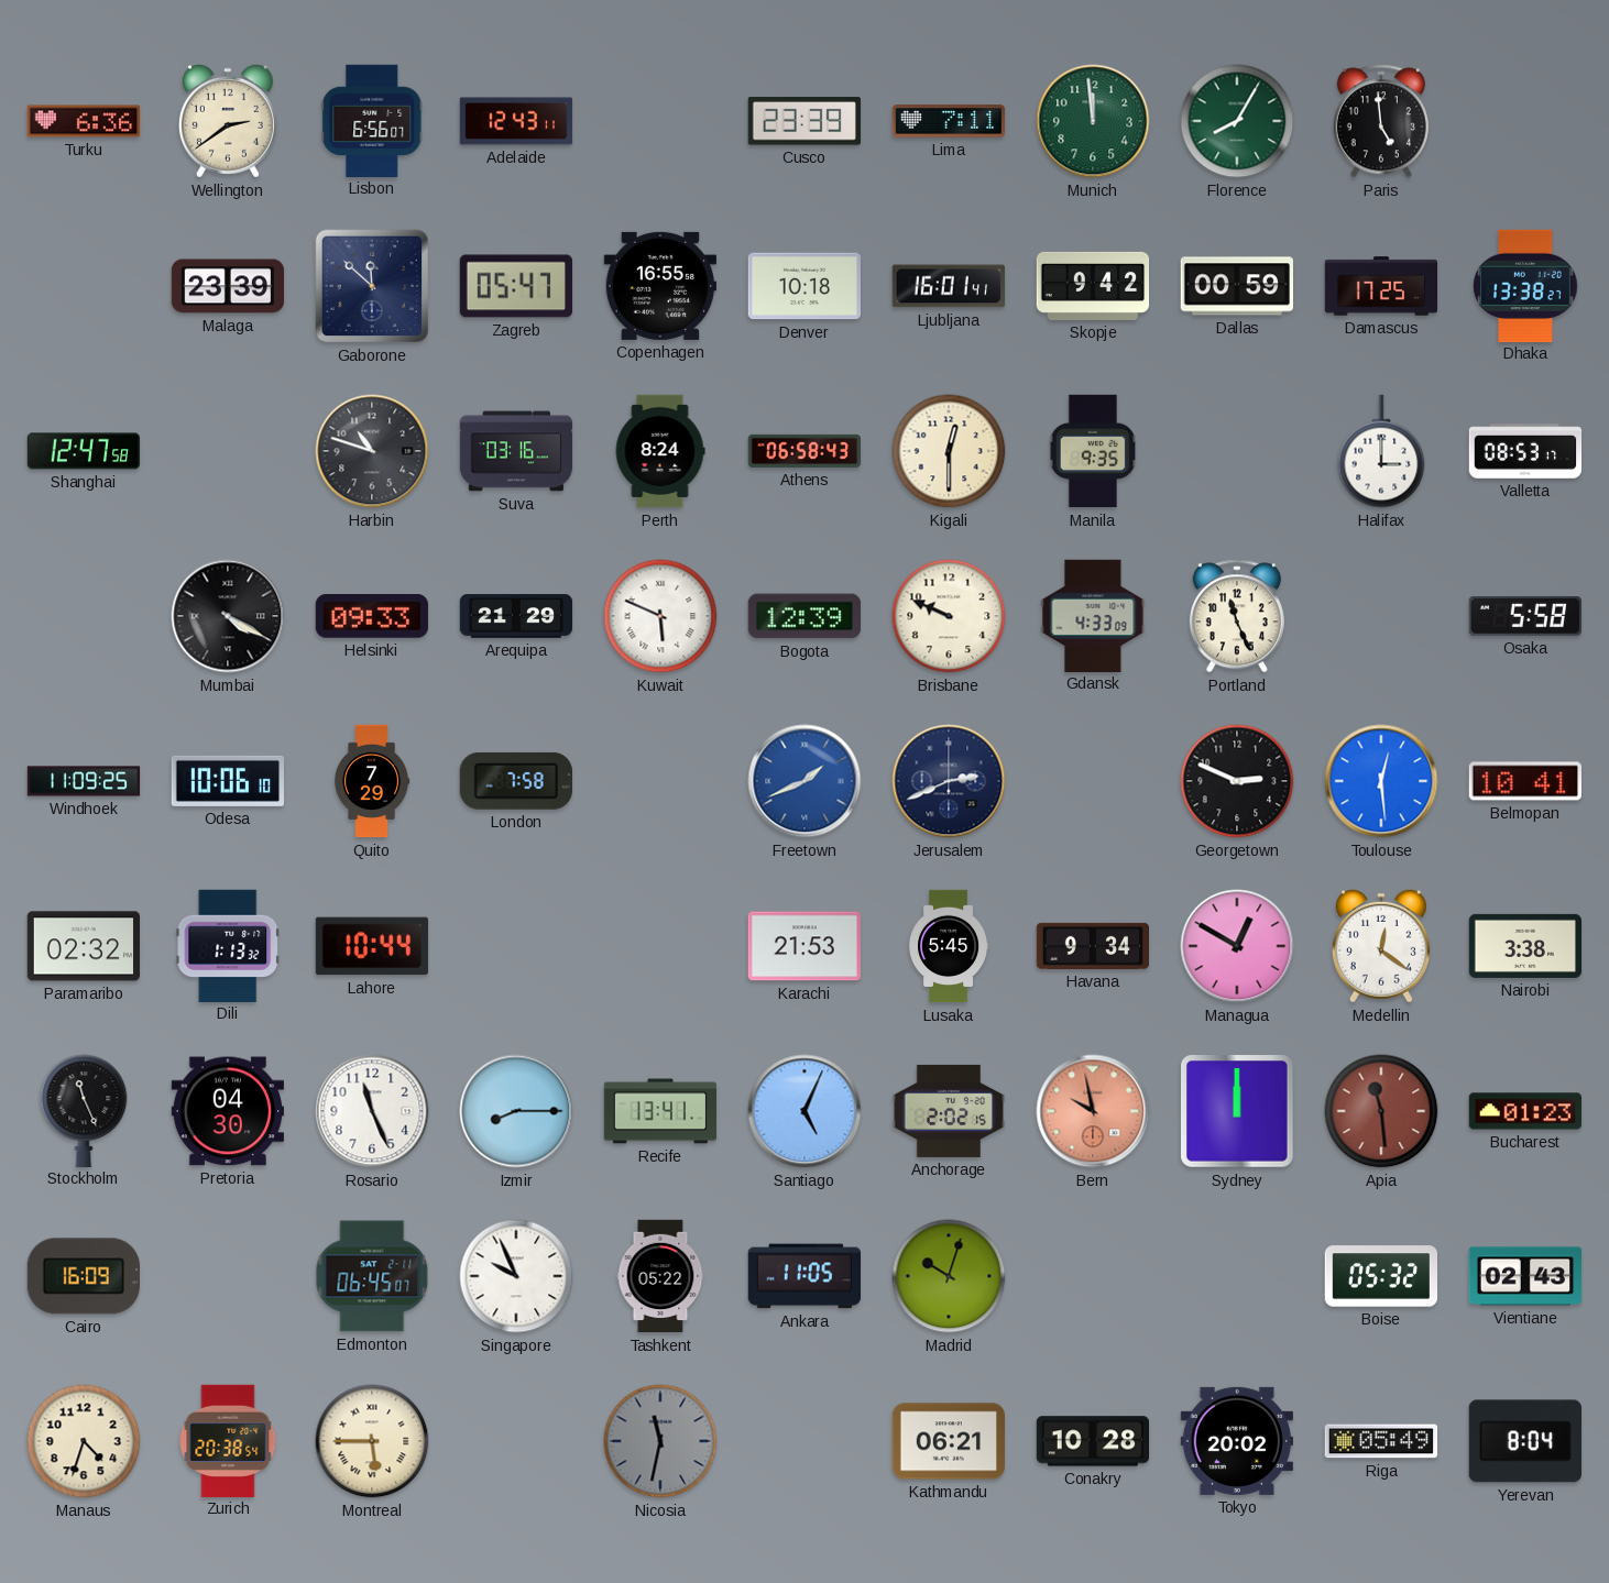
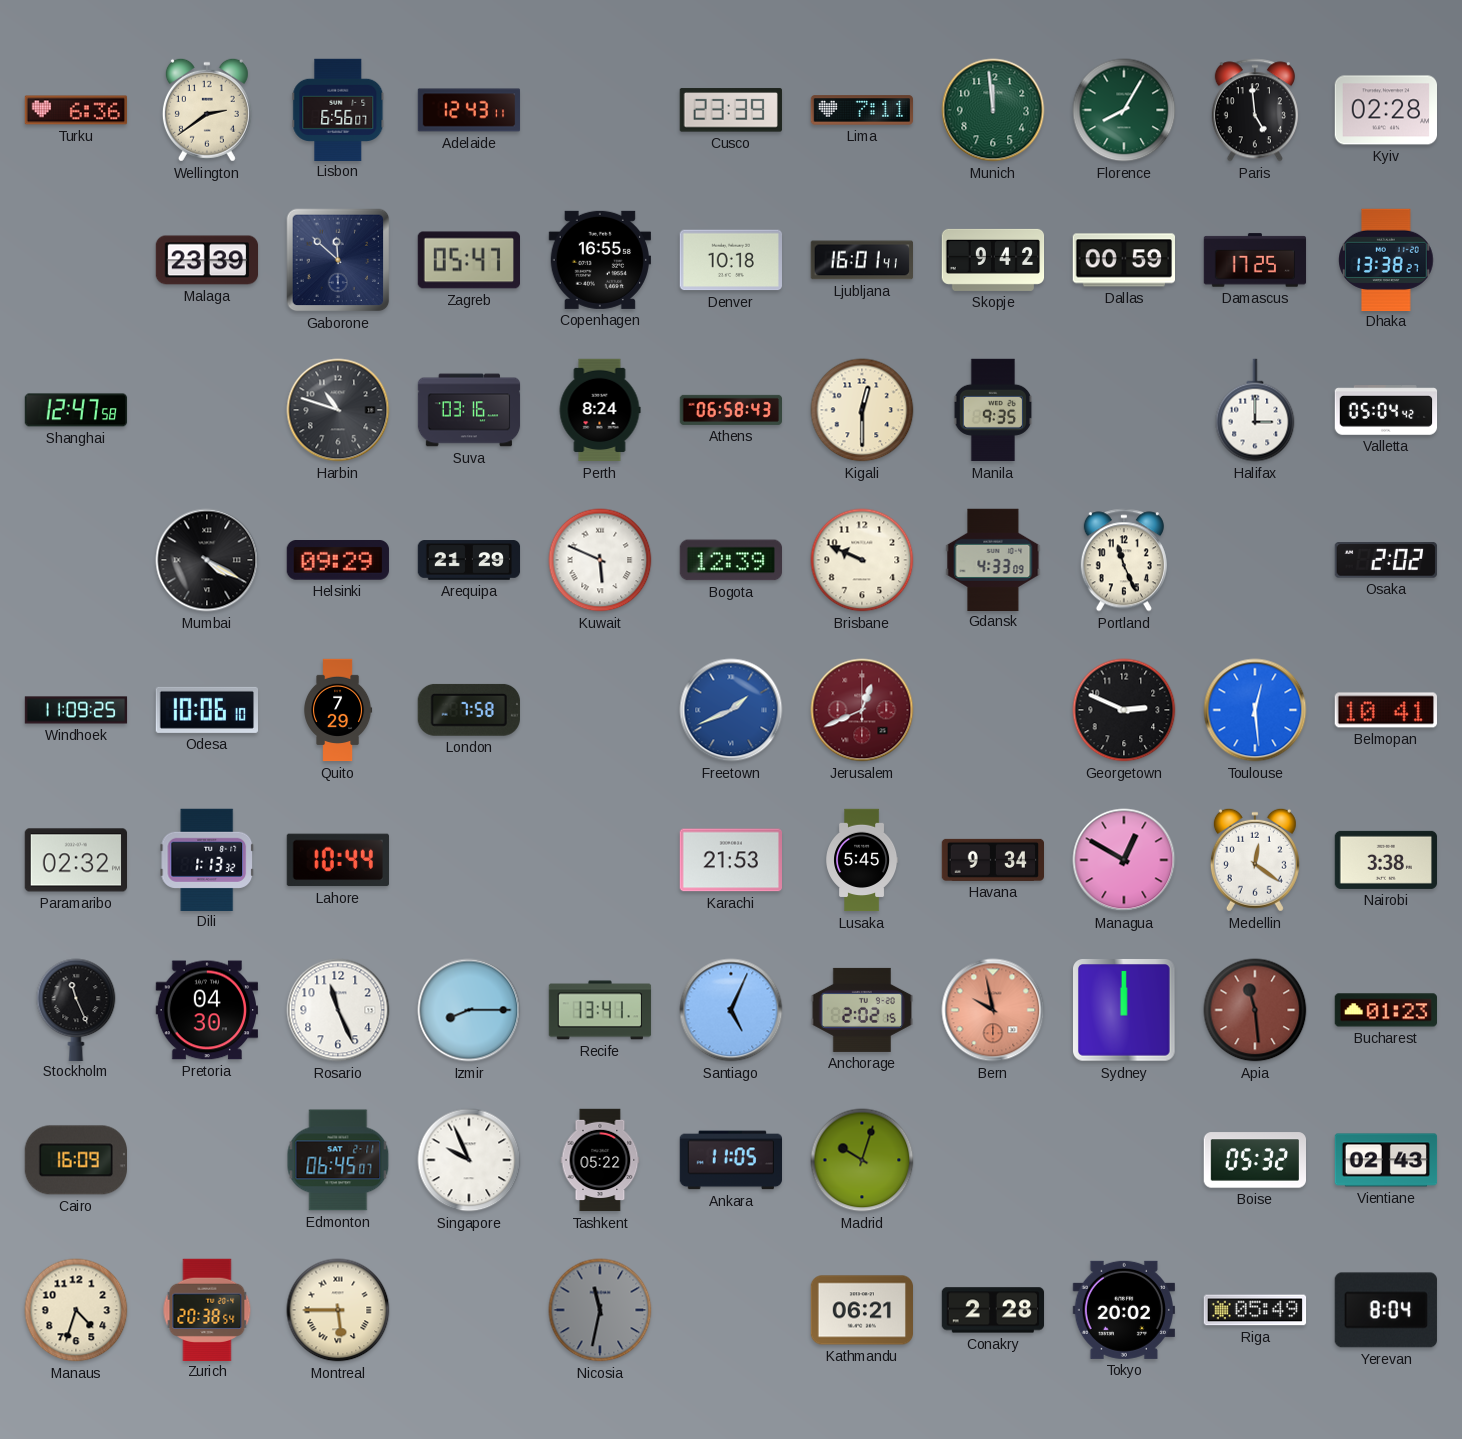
Kyiv: none -> 02:28 (1385, 110)
Valletta: 08:53 -> 05:04 (1386, 410)
Helsinki: 09:33 -> 09:29 (338, 561)
Osaka: 5:58 -> 2:02 (1386, 560)
Jerusalem: 2:41 -> 12:41 (862, 710)
Jerusalem dial: navy -> burgundy (862, 710)
Conakry: 10:28 -> 2:28 (993, 1310)
